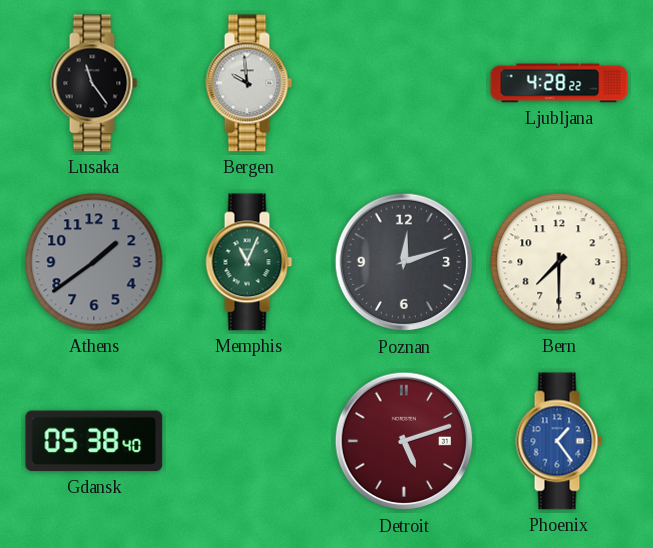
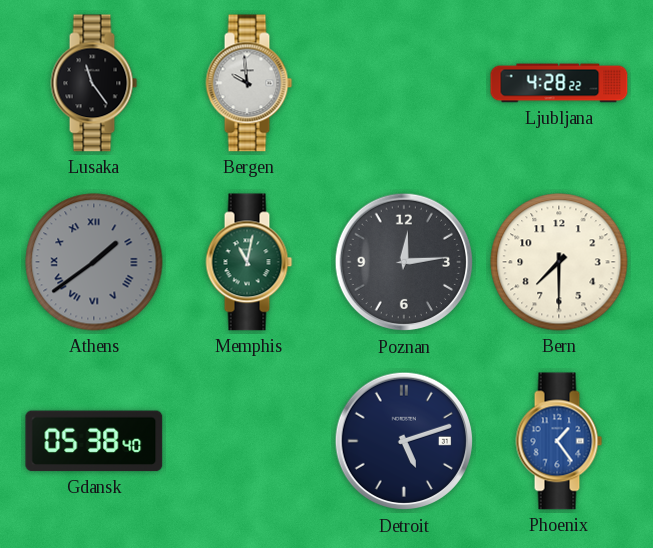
Athens numerals: Arabic -> Roman (94, 262)
Memphis: 11:04 -> 11:02 (249, 262)
Poznan: 12:12 -> 12:14 (404, 262)
Detroit dial: burgundy -> navy (404, 441)
